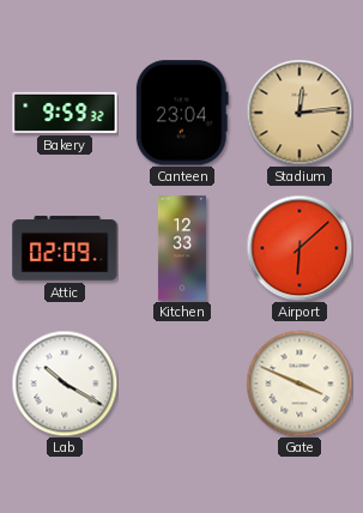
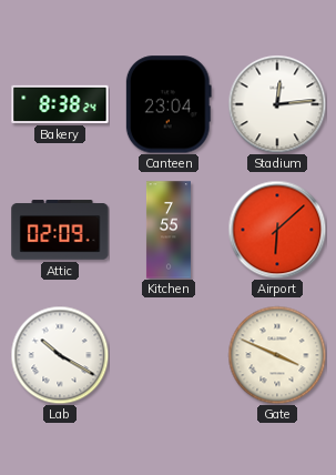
Bakery: 9:59 -> 8:38 (60, 104)
Stadium dial: champagne -> white (277, 104)
Kitchen: 12:33 -> 7:55 (169, 230)
